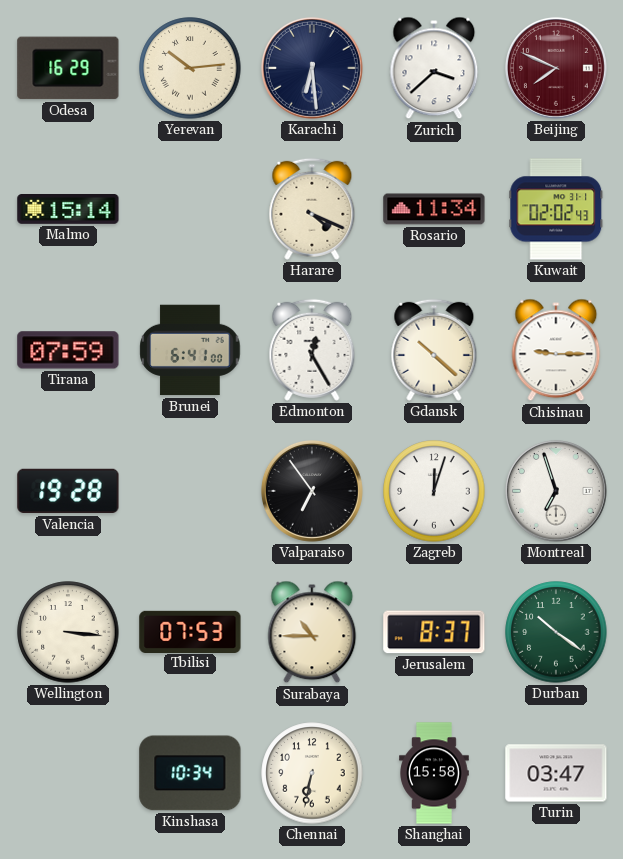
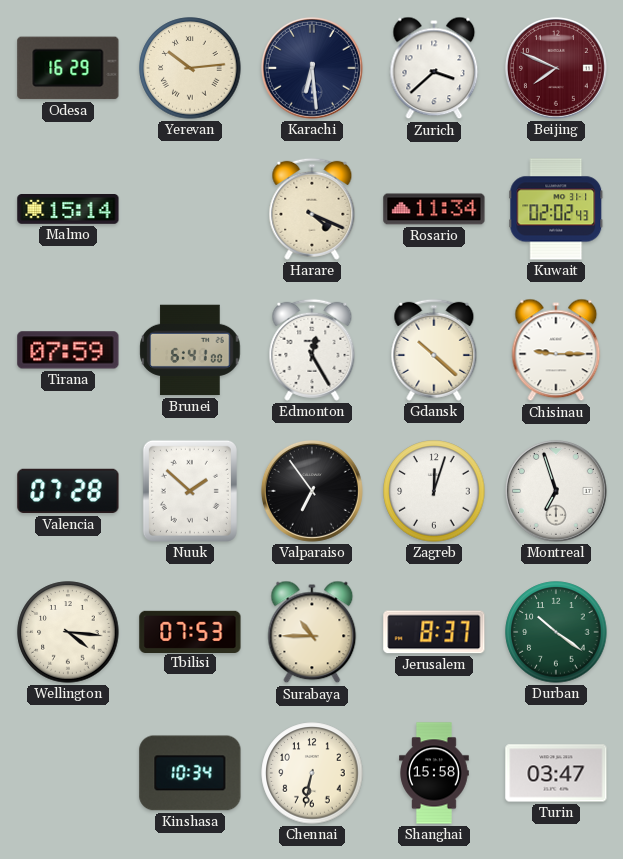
Valencia: 19:28 -> 07:28 (68, 491)
Nuuk: none -> 1:52 (190, 491)
Wellington: 3:16 -> 4:16 (68, 632)
